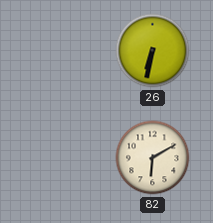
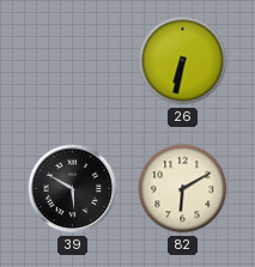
39: none -> 5:50 (73, 189)
